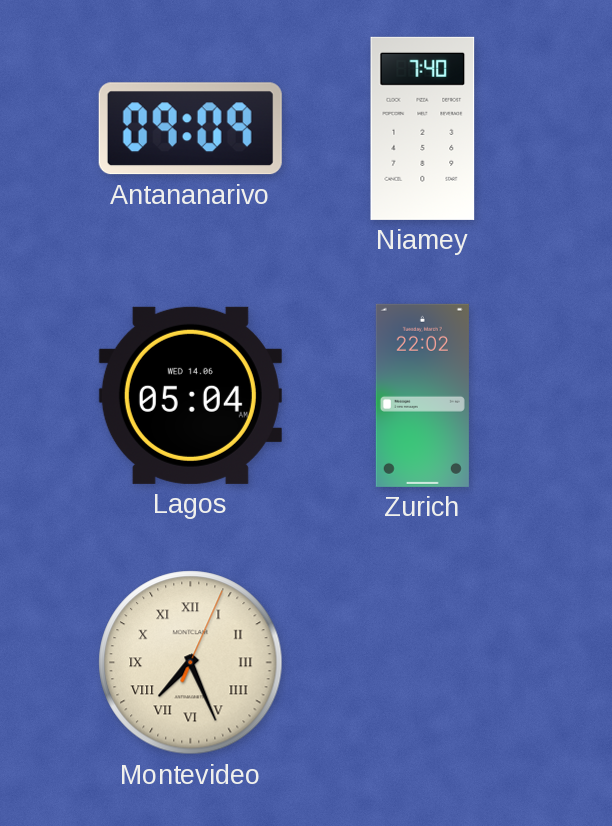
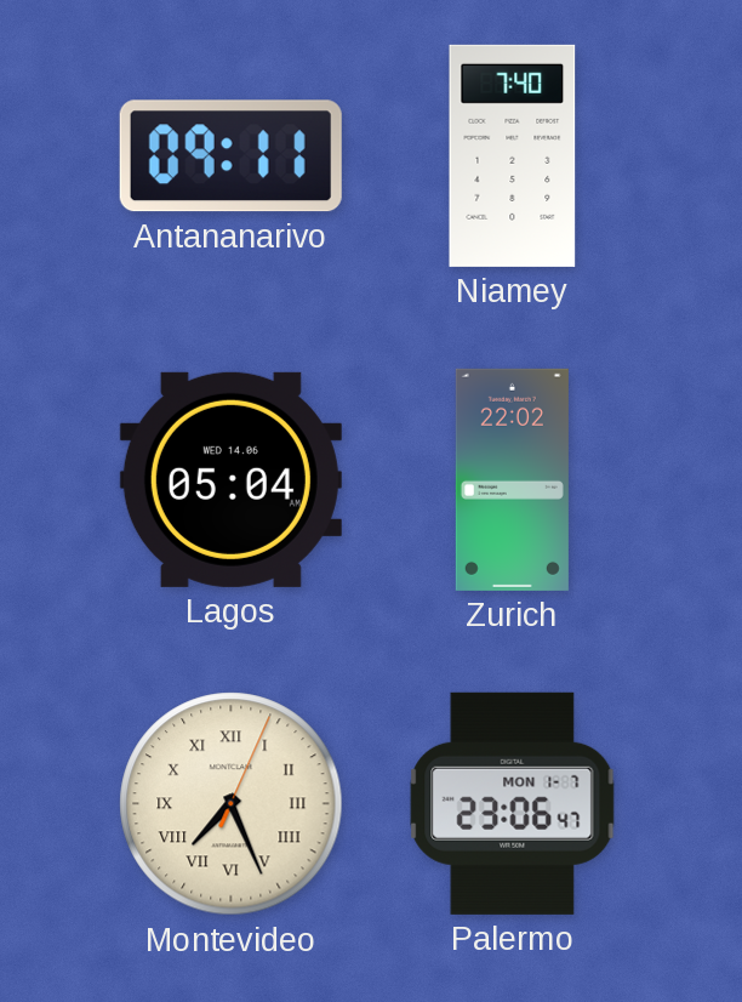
Antananarivo: 09:09 -> 09:11 (230, 156)
Palermo: none -> 23:06 (513, 803)
